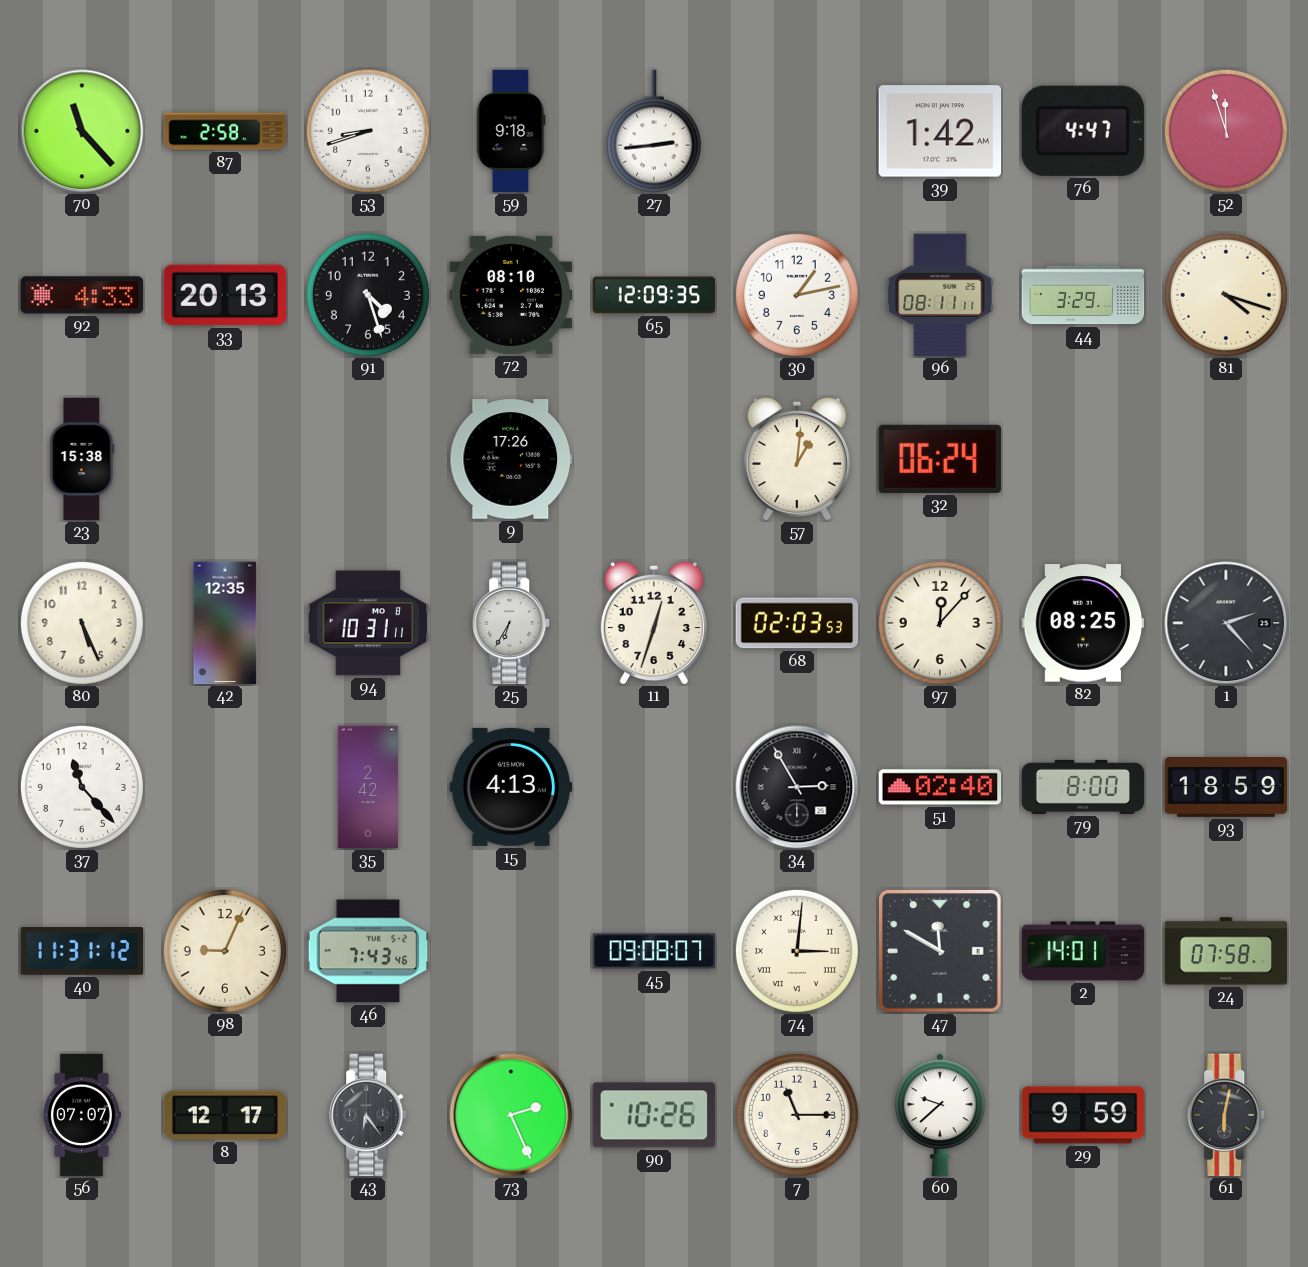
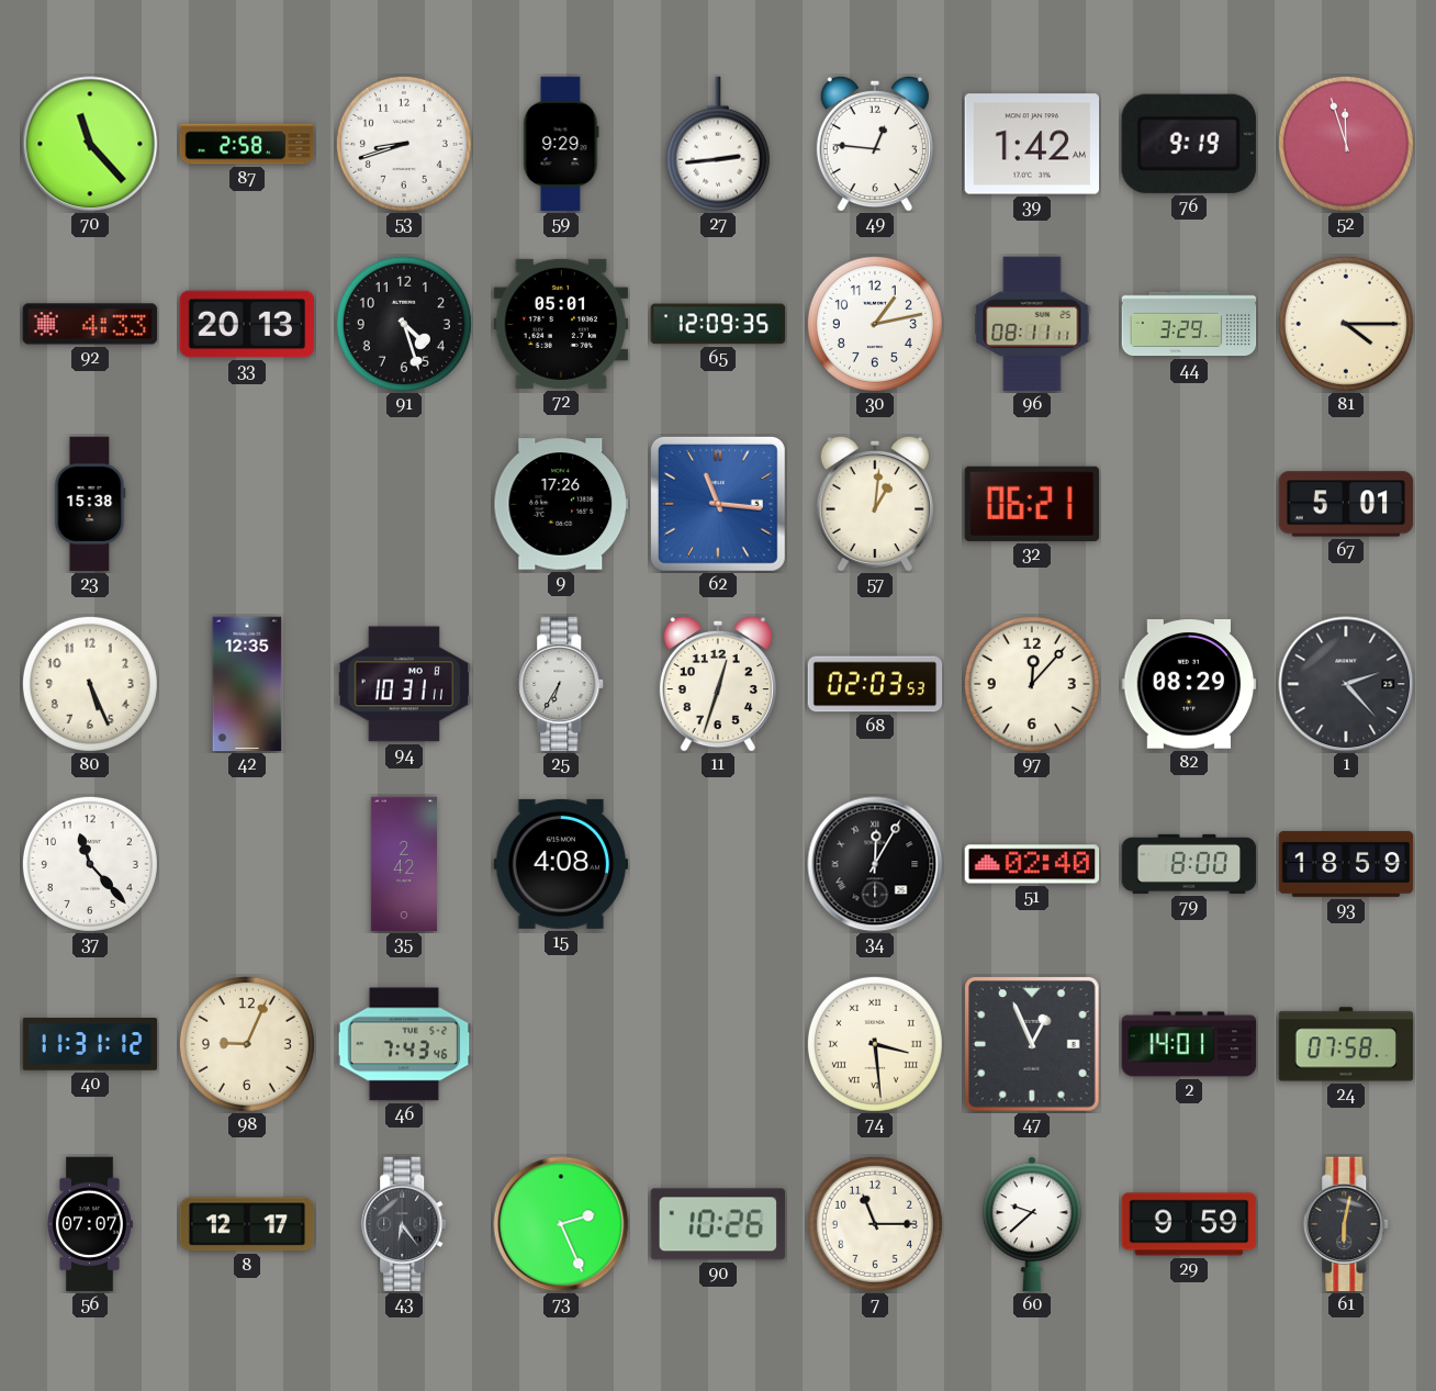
59: 9:18 -> 9:29 (561, 144)
49: none -> 12:46 (875, 144)
76: 4:47 -> 9:19 (1189, 144)
72: 08:10 -> 05:01 (561, 324)
81: 4:18 -> 4:15 (1346, 324)
62: none -> 11:16 (718, 504)
32: 06:24 -> 06:21 (1032, 504)
67: none -> 5:01 (1346, 504)
82: 08:25 -> 08:29 (1189, 684)
15: 4:13 -> 4:08 (561, 864)
34: 2:55 -> 12:05 (875, 864)
45: 09:08 -> none (654, 951)
74: 3:01 -> 3:29 (875, 1044)
47: 11:50 -> 12:56 (1032, 1044)
